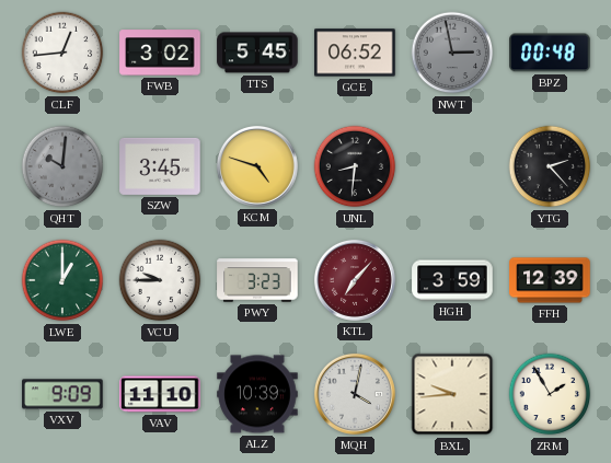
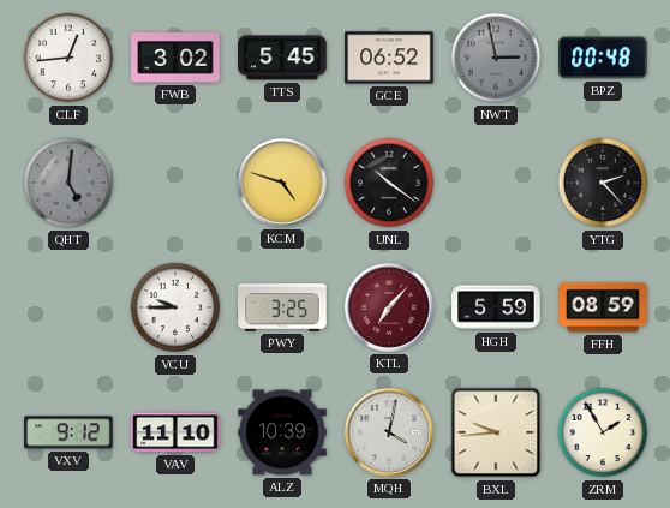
QHT: 10:01 -> 5:01 (68, 183)
SZW: 3:45 -> none (160, 166)
UNL: 8:31 -> 10:21 (389, 183)
LWE: 1:00 -> none (62, 280)
PWY: 3:23 -> 3:25 (282, 307)
HGH: 3:59 -> 5:59 (496, 307)
FFH: 12:39 -> 08:59 (603, 307)
VXV: 9:09 -> 9:12 (68, 432)
